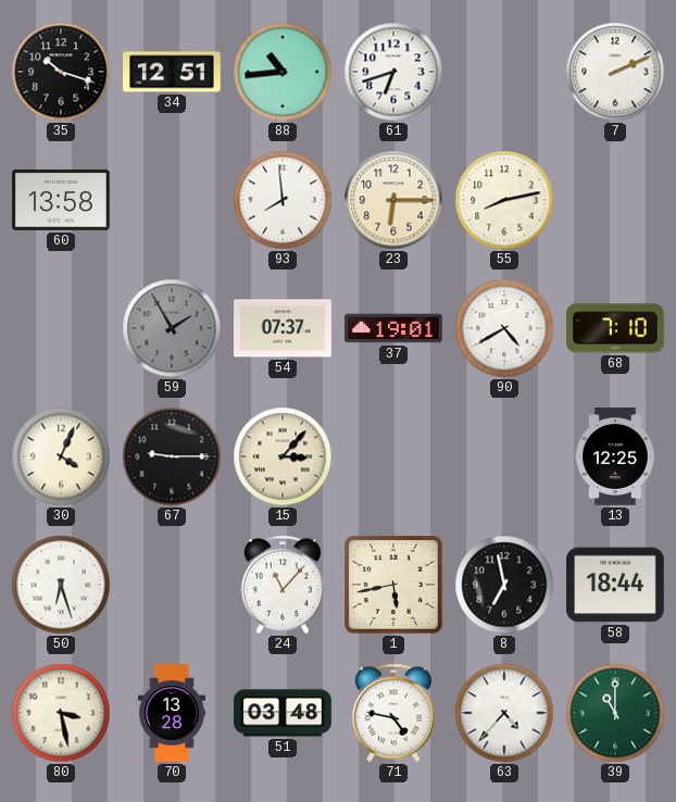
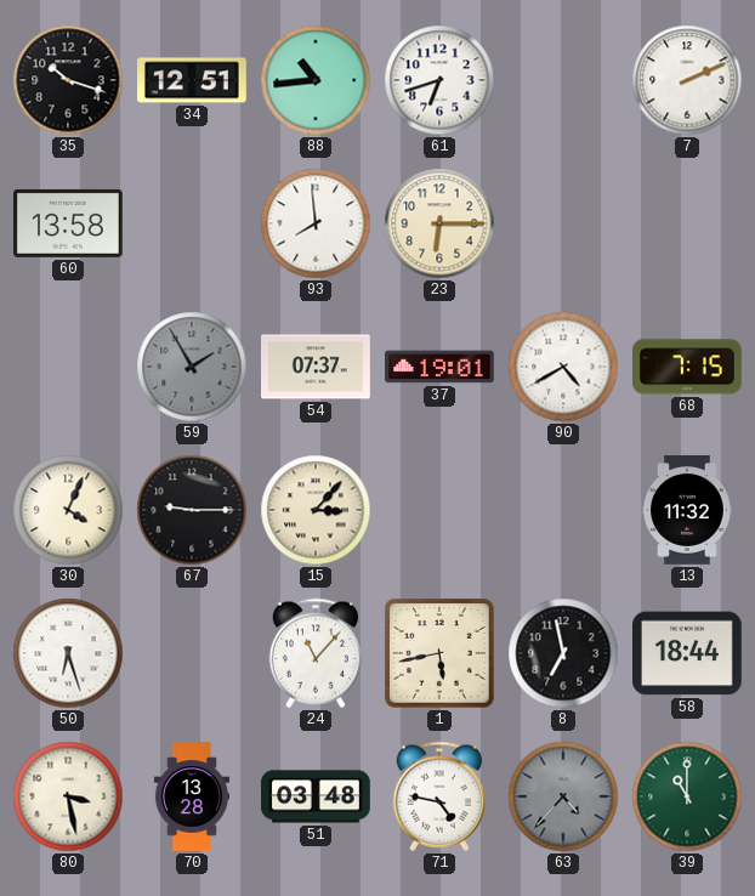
55: 8:13 -> none (504, 200)
68: 7:10 -> 7:15 (688, 367)
13: 12:25 -> 11:32 (688, 510)
63 dial: white -> grey (563, 796)
